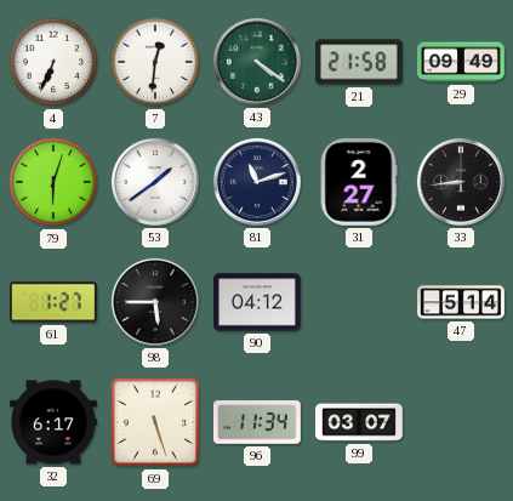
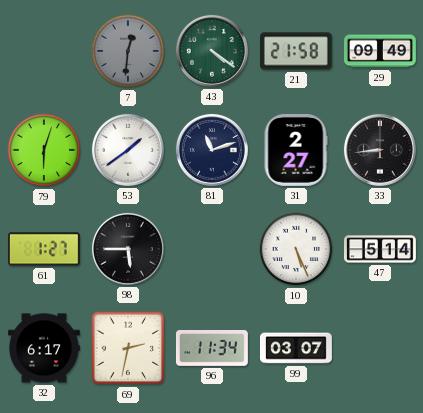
4: 6:34 -> none (53, 62)
7 dial: white -> grey (128, 51)
90: 04:12 -> none (258, 302)
10: none -> 5:26 (296, 249)
69: 5:27 -> 2:32 (128, 348)
